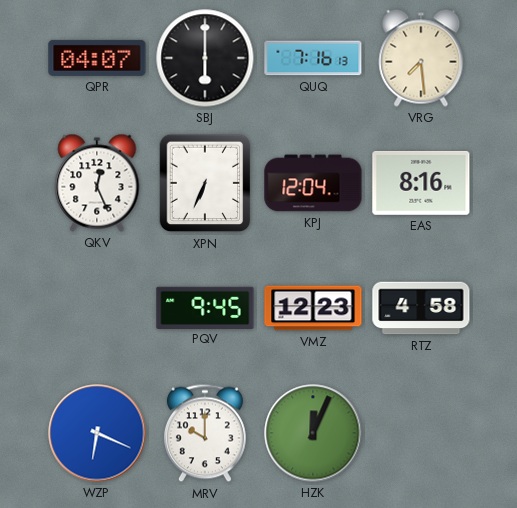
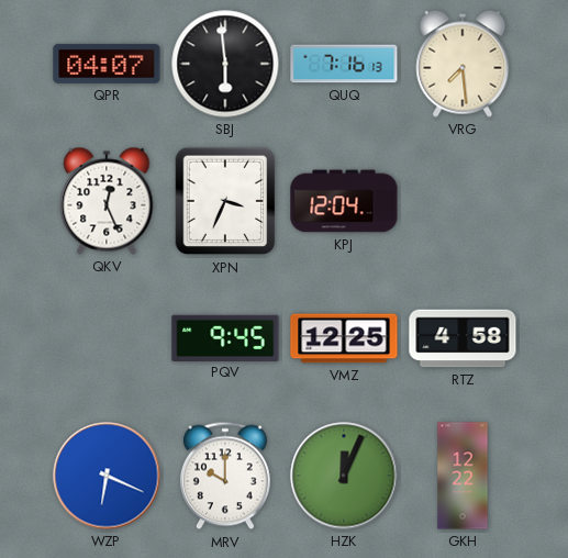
SBJ: 6:00 -> 5:59 (225, 64)
XPN: 6:34 -> 3:34 (225, 201)
EAS: 8:16 -> none (421, 183)
VMZ: 12:23 -> 12:25 (344, 338)
GKH: none -> 12:22 (463, 476)
